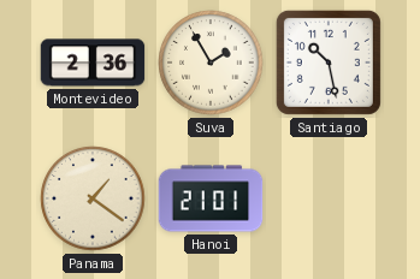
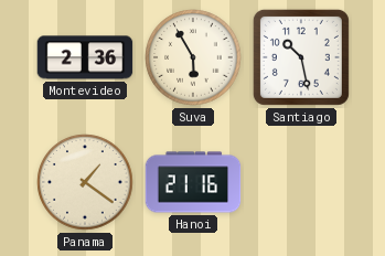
Suva: 1:55 -> 5:55 (193, 57)
Hanoi: 21:01 -> 21:16 (193, 182)
